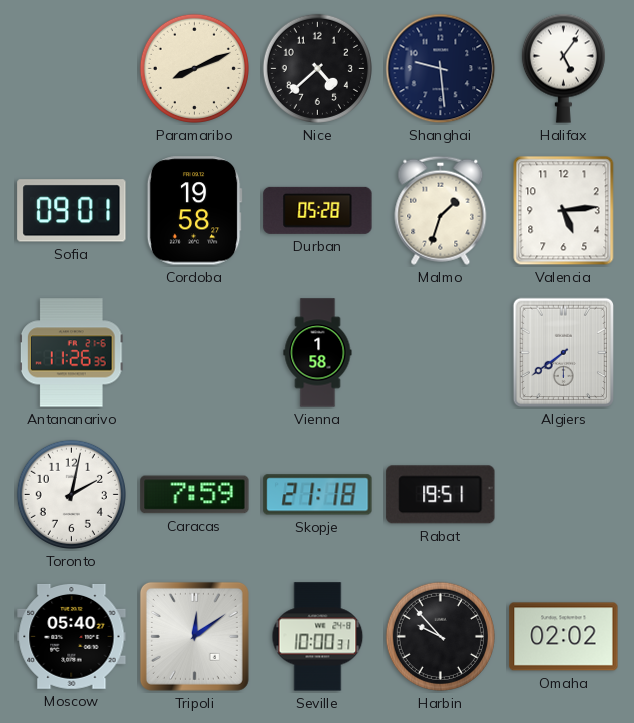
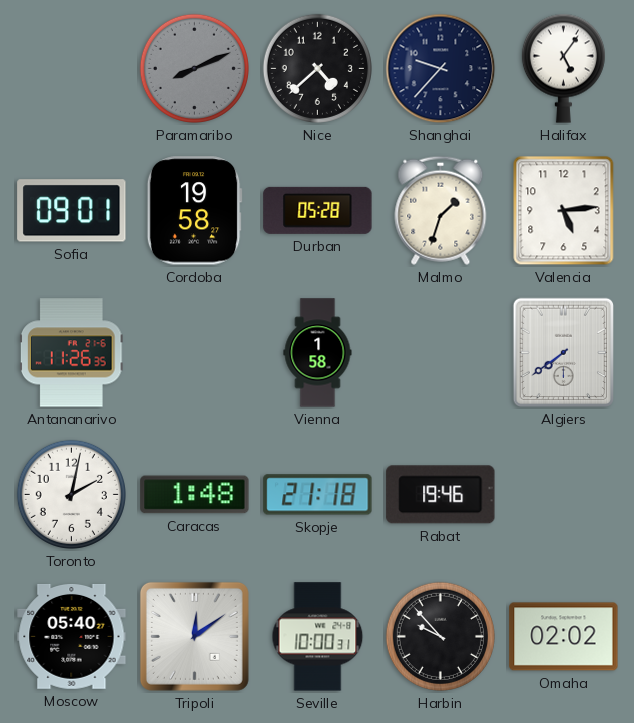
Paramaribo dial: cream -> grey (194, 68)
Shanghai: 9:29 -> 9:37 (441, 69)
Caracas: 7:59 -> 1:48 (195, 495)
Rabat: 19:51 -> 19:46 (441, 495)
